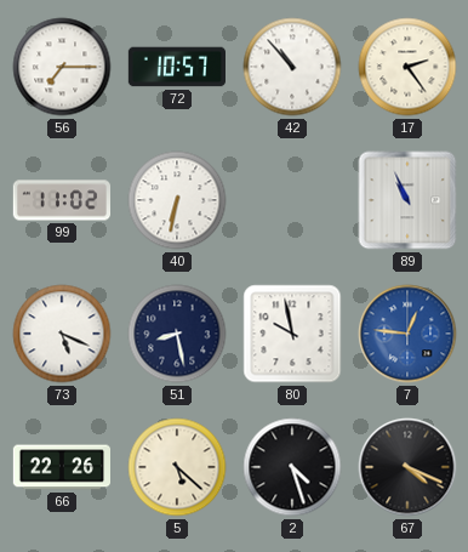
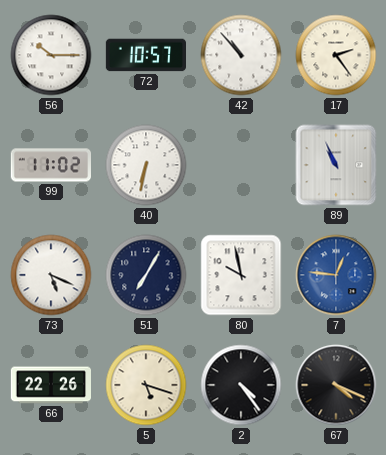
56: 7:15 -> 10:15 (51, 55)
51: 8:28 -> 7:05 (146, 275)
5: 5:22 -> 5:18 (146, 385)
2: 4:27 -> 4:24 (241, 385)
